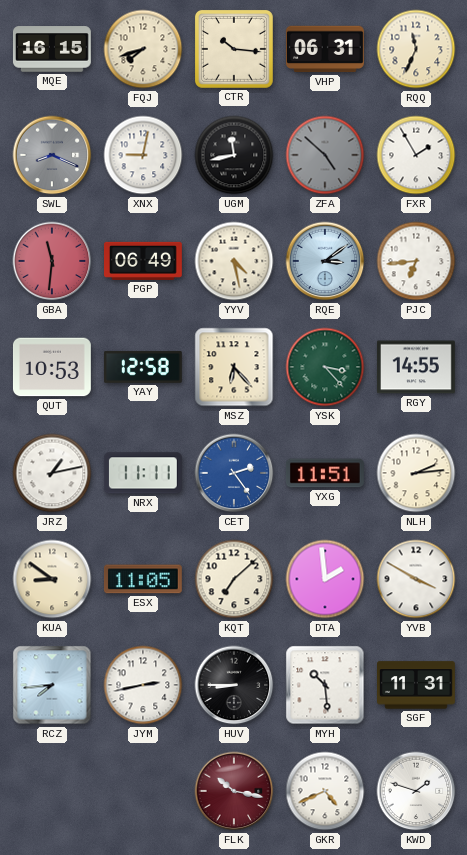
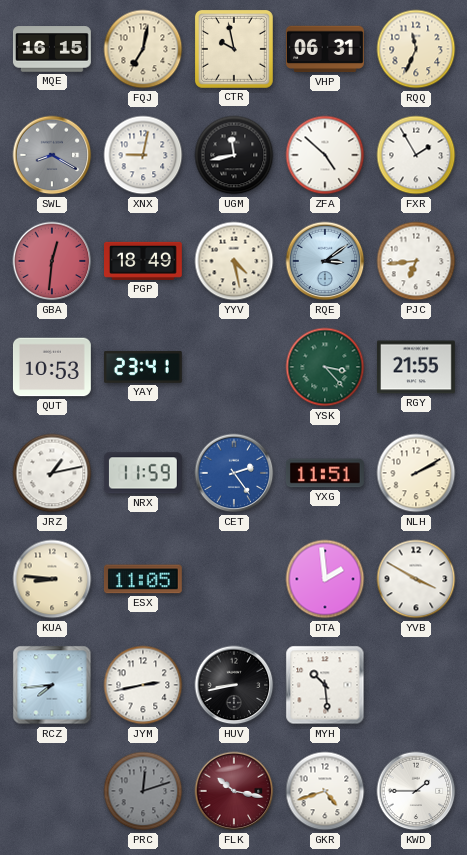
FQJ: 7:42 -> 7:02 (143, 49)
CTR: 10:16 -> 9:58 (234, 49)
SWL: 8:19 -> 8:20 (52, 155)
ZFA dial: grey -> white (325, 155)
GBA: 11:31 -> 12:31 (52, 261)
PGP: 06:49 -> 18:49 (144, 261)
YAY: 12:58 -> 23:41 (143, 367)
MSZ: 6:23 -> none (234, 367)
RGY: 14:55 -> 21:55 (416, 367)
NRX: 11:11 -> 11:59 (143, 473)
NLH: 2:14 -> 2:10 (416, 473)
KUA: 8:51 -> 8:46 (52, 579)
KQT: 7:08 -> none (234, 579)
HUV: 8:45 -> 8:43 (234, 685)
SGF: 11:31 -> none (417, 685)
PRC: none -> 12:12 (143, 791)
GKR: 4:41 -> 4:42 (325, 791)
KWD: 1:48 -> 1:45 (416, 791)
